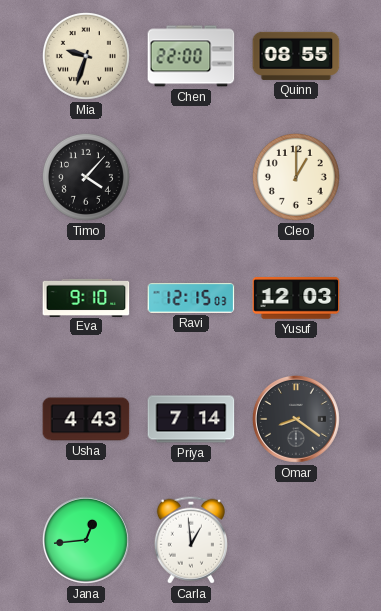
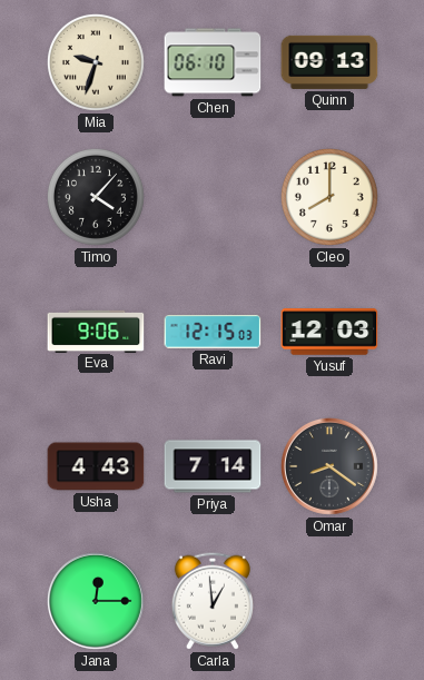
Chen: 22:00 -> 06:10 (213, 62)
Quinn: 08:55 -> 09:13 (329, 62)
Cleo: 1:00 -> 8:00 (329, 197)
Eva: 9:10 -> 9:06 (96, 331)
Jana: 12:44 -> 12:15 (96, 601)
